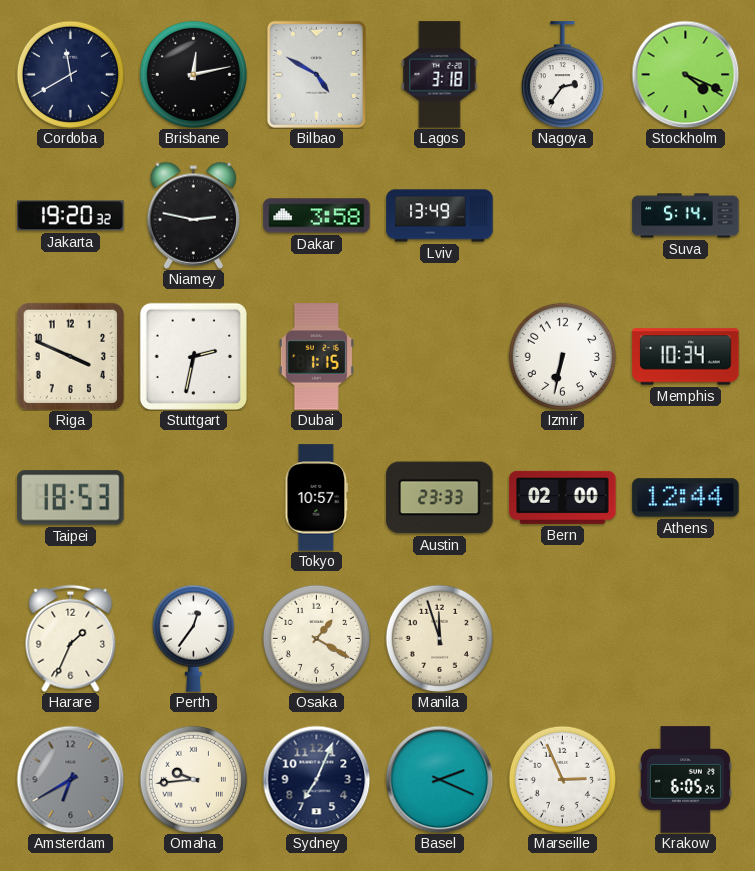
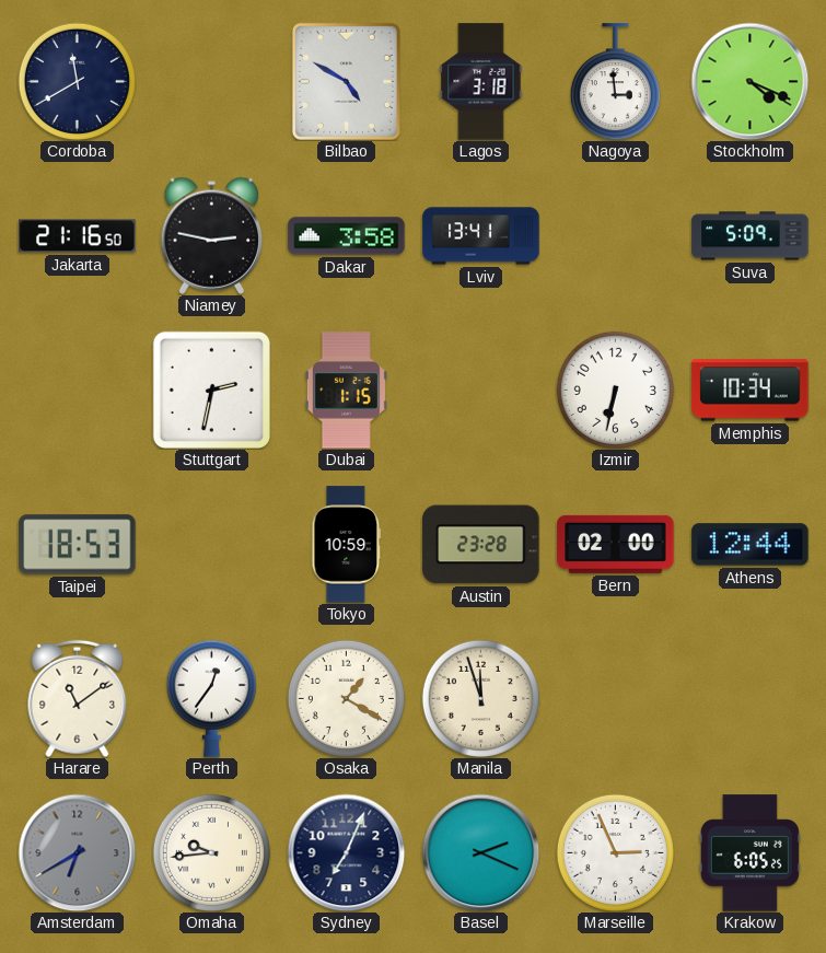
Brisbane: 12:13 -> none (193, 74)
Nagoya: 2:36 -> 2:59 (615, 82)
Jakarta: 19:20 -> 21:16 (78, 236)
Lviv: 13:49 -> 13:41 (481, 236)
Suva: 5:14 -> 5:09 (751, 236)
Riga: 3:49 -> none (70, 356)
Tokyo: 10:57 -> 10:59 (347, 545)
Austin: 23:33 -> 23:28 (481, 545)
Harare: 1:34 -> 11:09 (78, 698)
